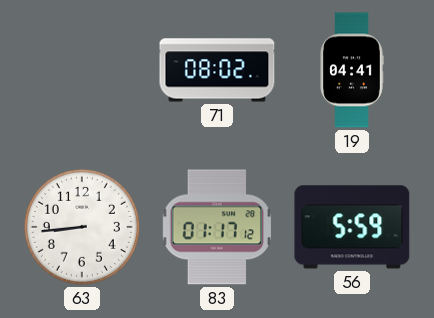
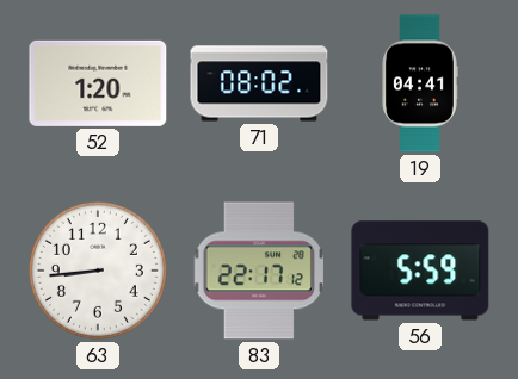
52: none -> 1:20 (98, 83)
83: 01:17 -> 22:17 (259, 271)
